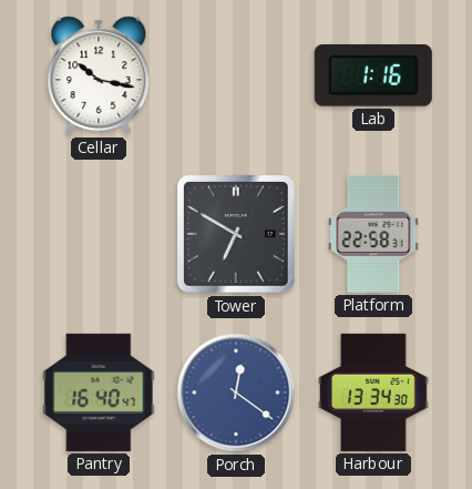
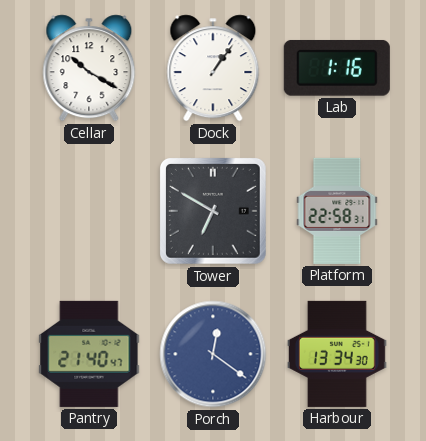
Cellar: 10:17 -> 10:20 (89, 68)
Dock: none -> 1:06 (213, 68)
Pantry: 16:40 -> 21:40 (89, 354)
